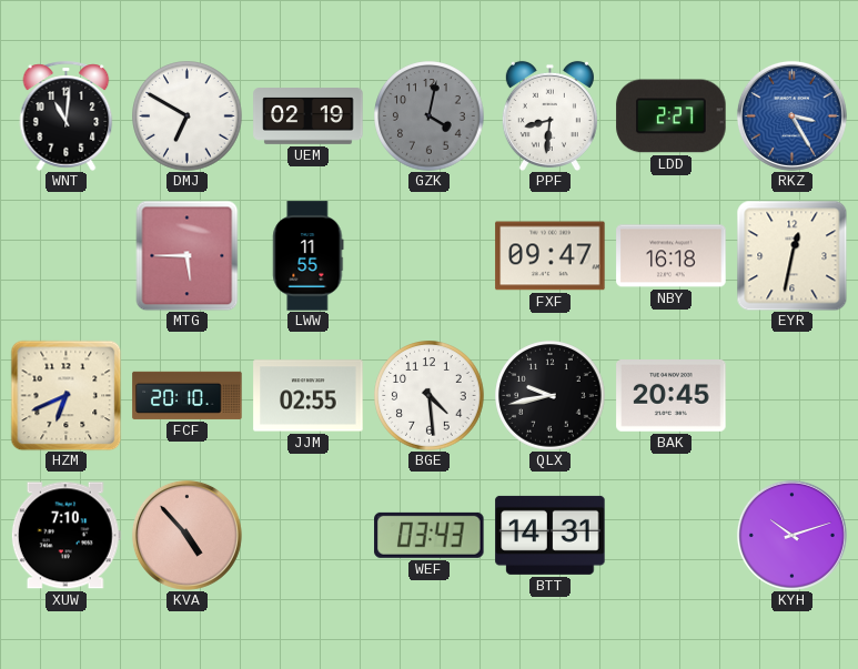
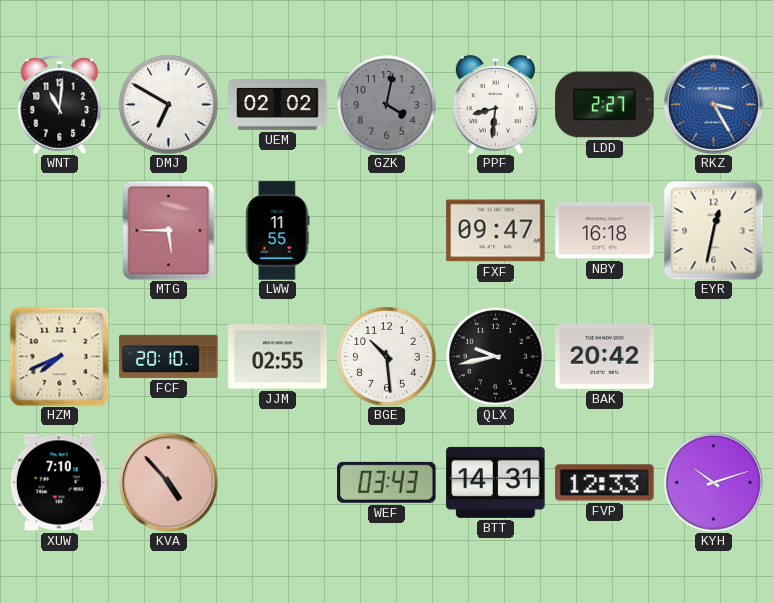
UEM: 02:19 -> 02:02 (278, 105)
HZM: 6:41 -> 7:41 (59, 356)
BGE: 4:29 -> 10:29 (387, 357)
BAK: 20:45 -> 20:42 (605, 357)
FVP: none -> 12:33 (605, 483)
